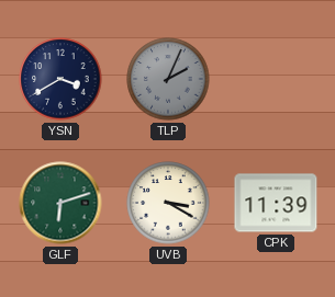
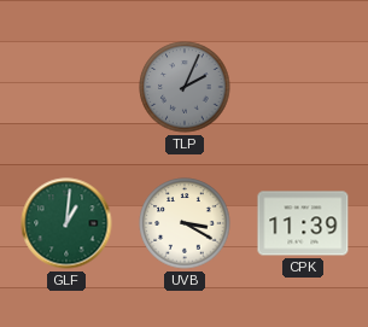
YSN: 3:40 -> none (60, 79)
GLF: 6:12 -> 1:01 (66, 223)
